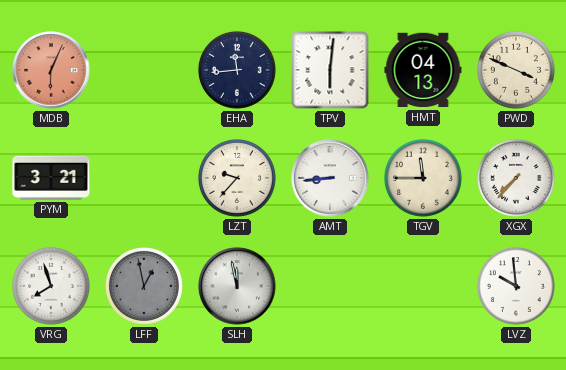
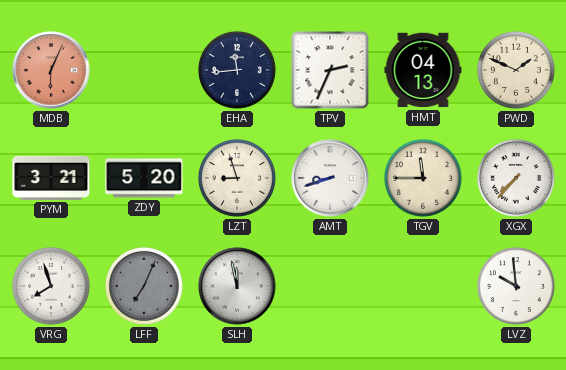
TPV: 6:01 -> 2:34 (330, 70)
PWD: 3:49 -> 1:49 (516, 70)
ZDY: none -> 5:20 (144, 178)
LZT: 9:37 -> 8:57 (237, 178)
AMT: 8:44 -> 8:42 (330, 178)
LFF: 12:58 -> 7:04 (144, 286)
